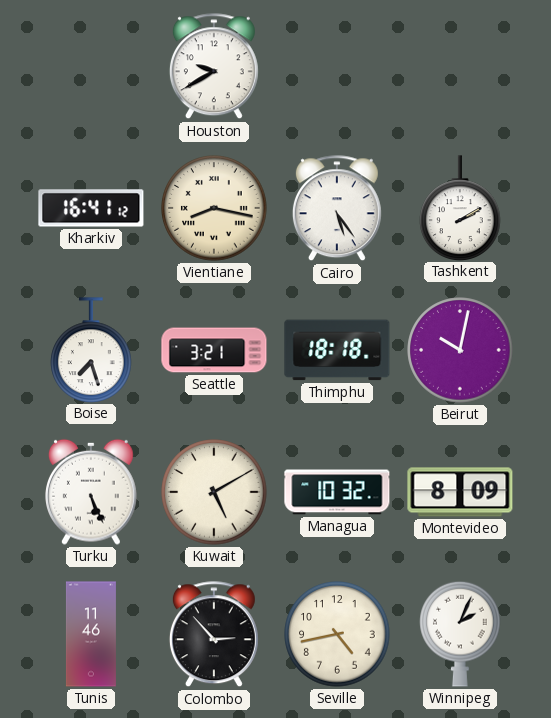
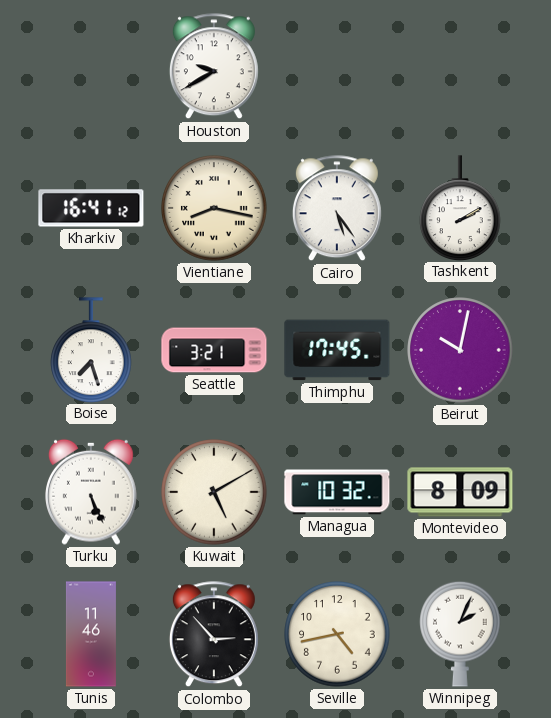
Thimphu: 18:18 -> 17:45 (337, 350)
